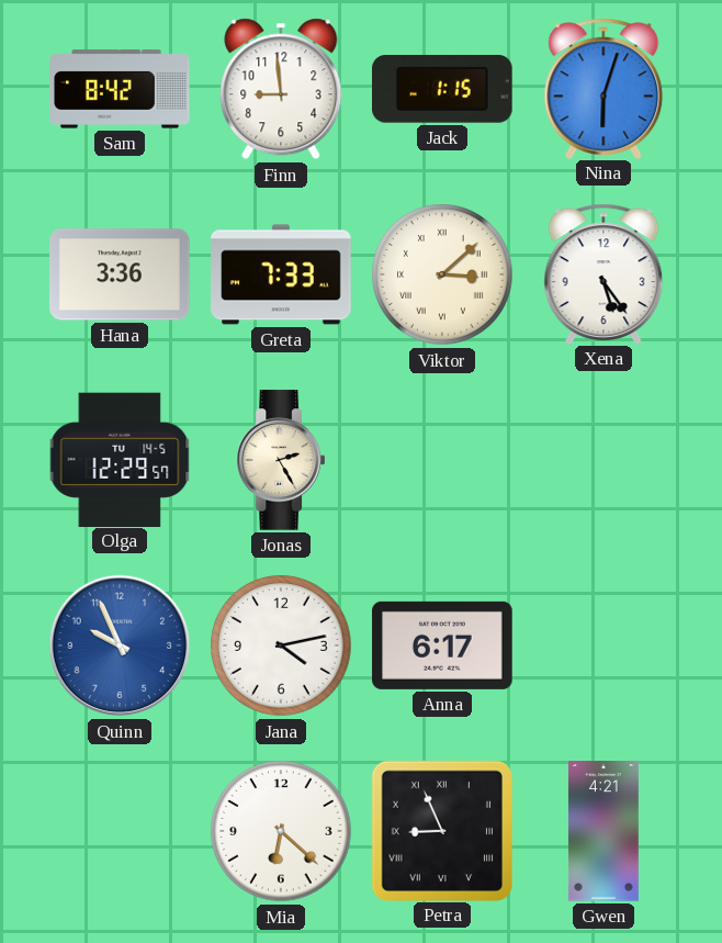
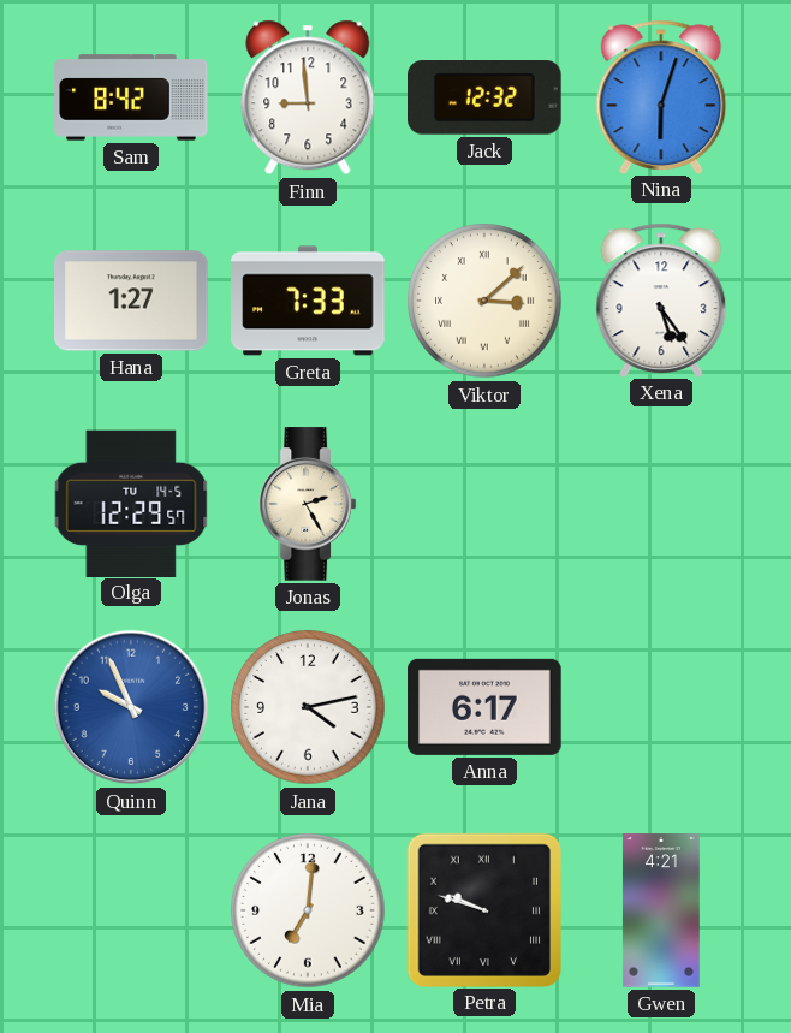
Jack: 1:15 -> 12:32 (486, 97)
Hana: 3:36 -> 1:27 (131, 301)
Mia: 6:22 -> 7:01 (308, 910)
Petra: 8:56 -> 9:48 (483, 909)
